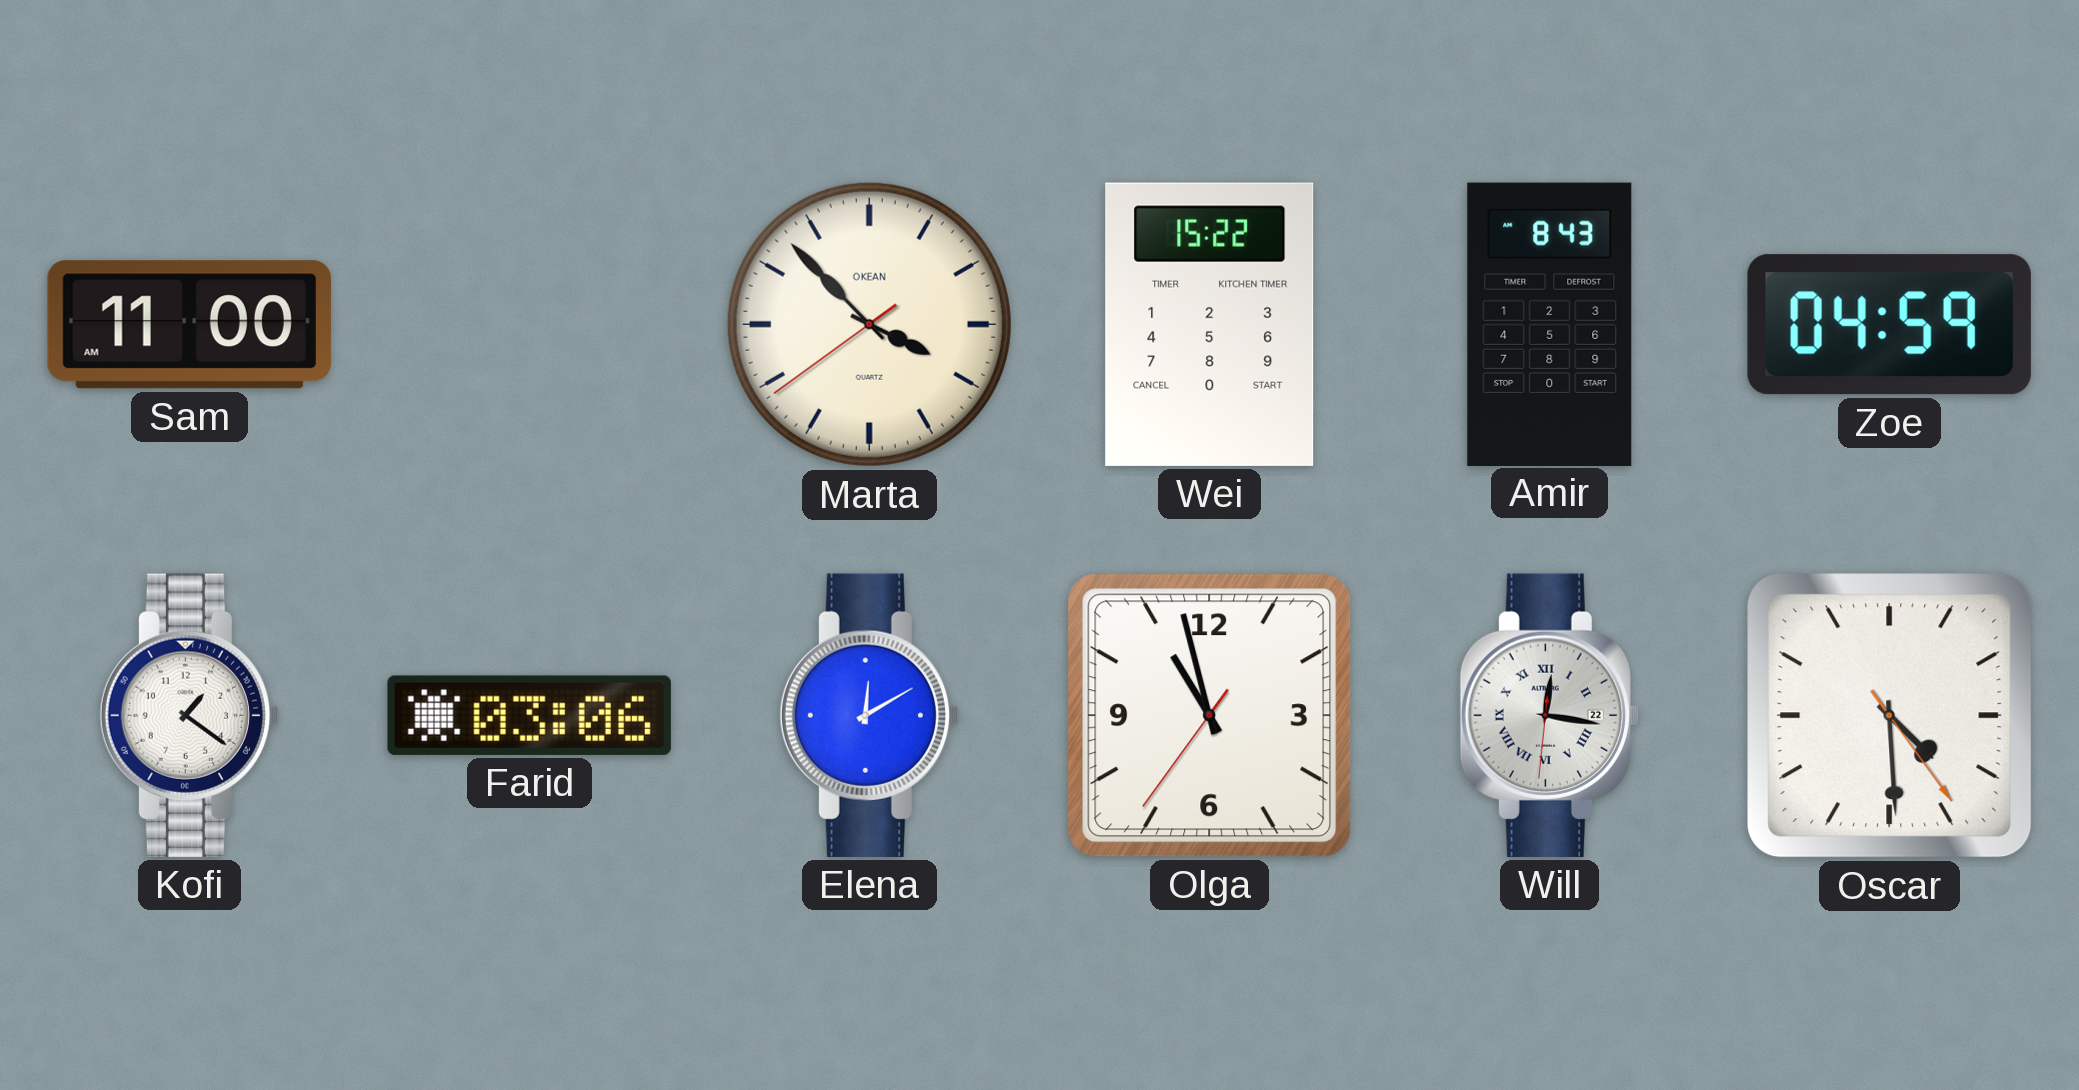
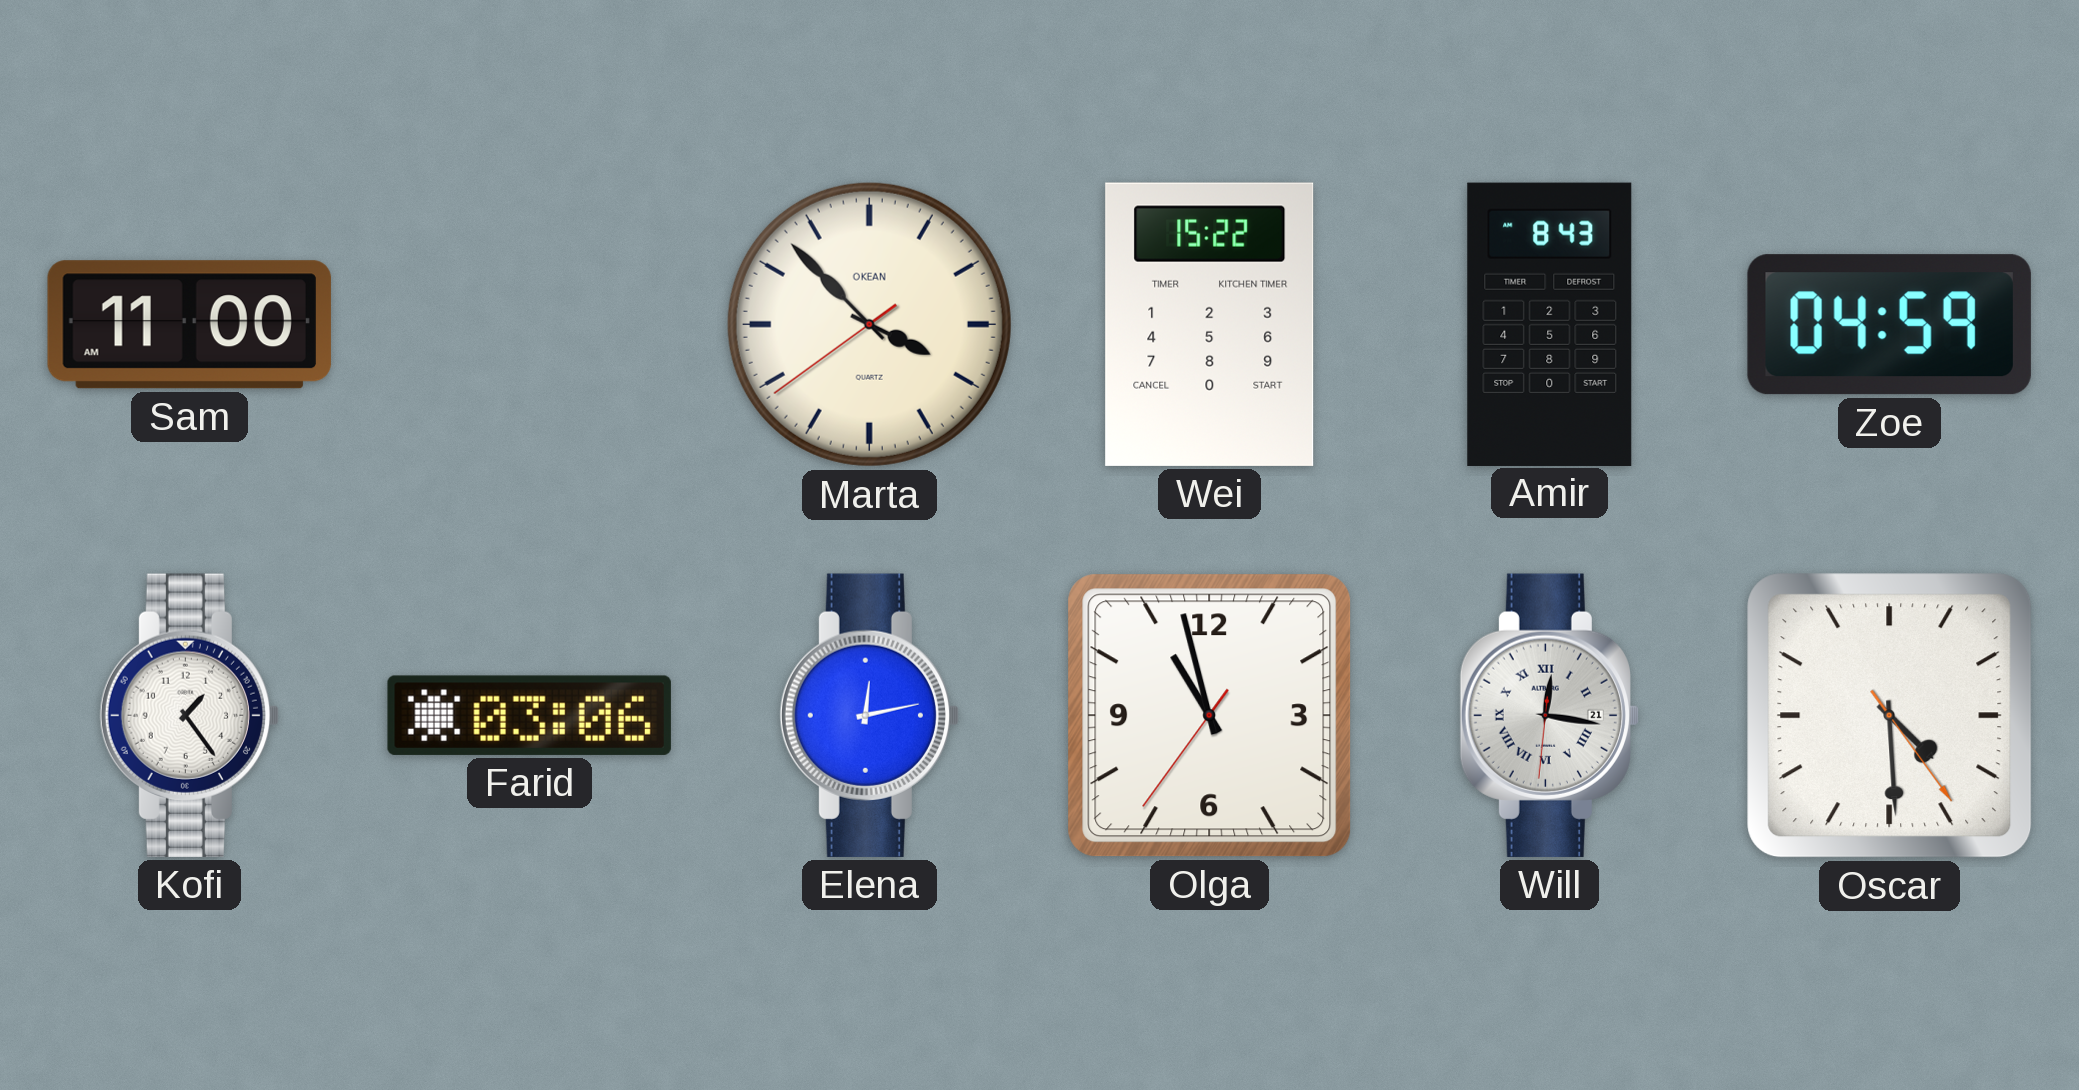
Kofi: 1:21 -> 1:24 (189, 715)
Elena: 12:10 -> 12:13 (869, 715)
Will date: 22 -> 21 (1549, 715)
